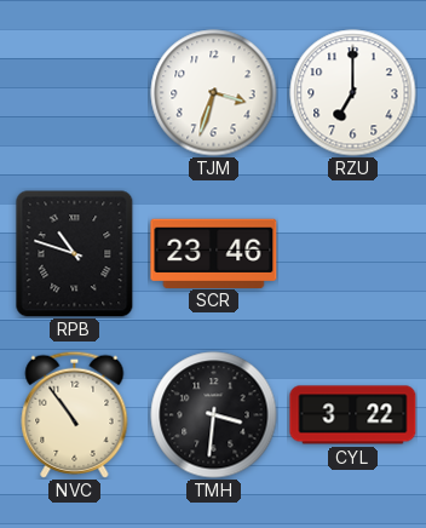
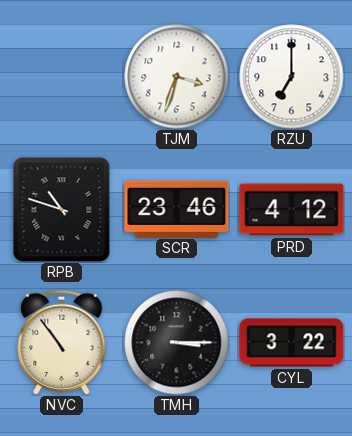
PRD: none -> 4:12 (292, 210)
TMH: 3:31 -> 3:15 (177, 343)
